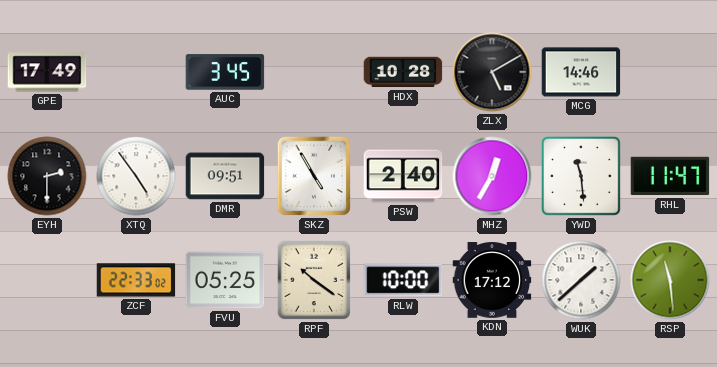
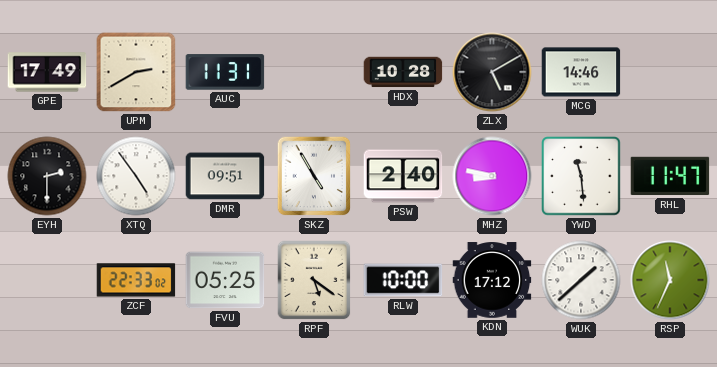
UPM: none -> 2:40 (136, 72)
AUC: 3:45 -> 11:31 (225, 72)
MHZ: 12:35 -> 8:47 (492, 176)
RPF: 10:21 -> 5:21 (314, 280)
RSP: 11:29 -> 11:34 (670, 280)
